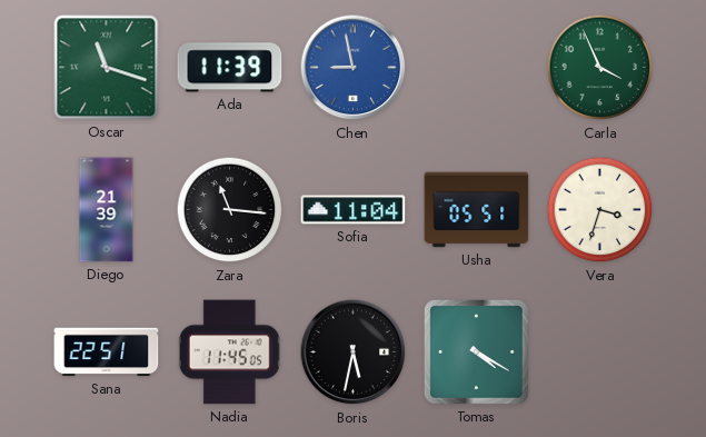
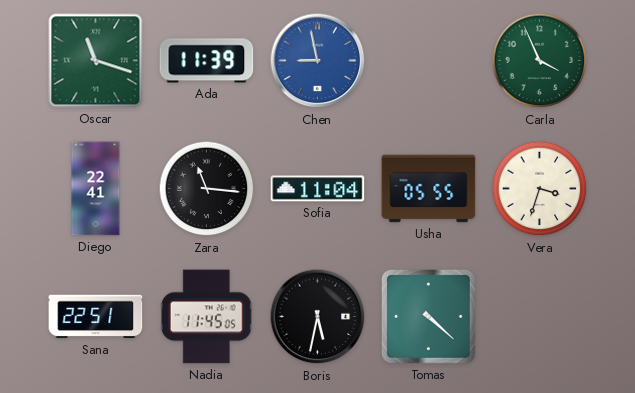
Diego: 21:39 -> 22:41 (96, 189)
Usha: 05:51 -> 05:55 (429, 189)
Tomas: 4:20 -> 4:22 (428, 316)
